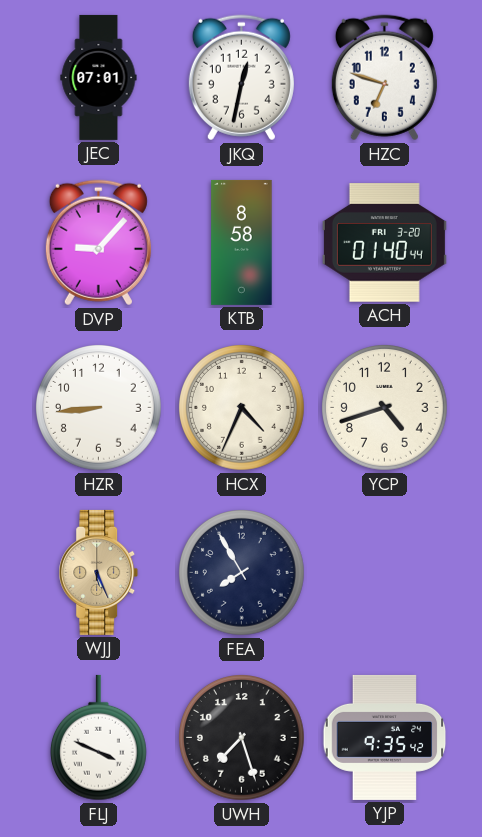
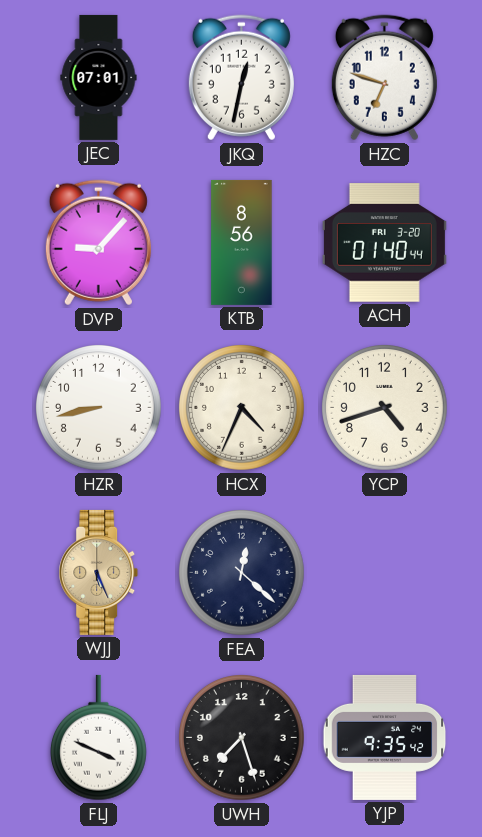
KTB: 8:58 -> 8:56 (242, 242)
HZR: 8:44 -> 8:43 (99, 408)
FEA: 7:55 -> 12:22 (242, 573)
